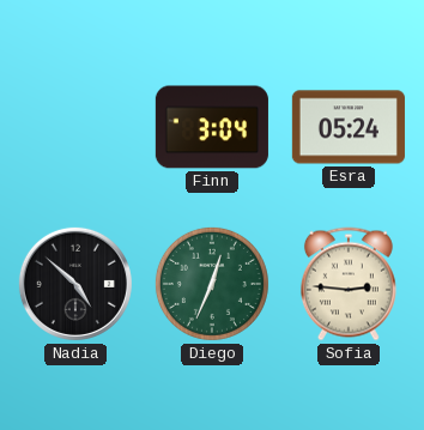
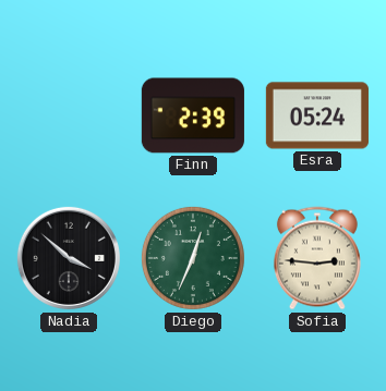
Finn: 3:04 -> 2:39 (193, 115)
Nadia: 4:52 -> 3:52 (69, 258)
